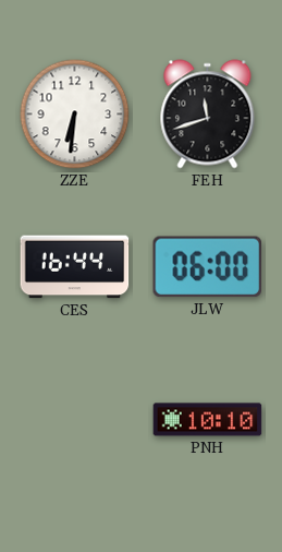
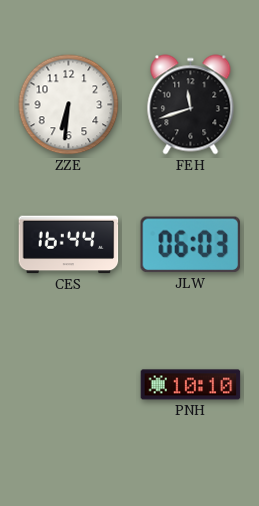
JLW: 06:00 -> 06:03 (190, 245)
